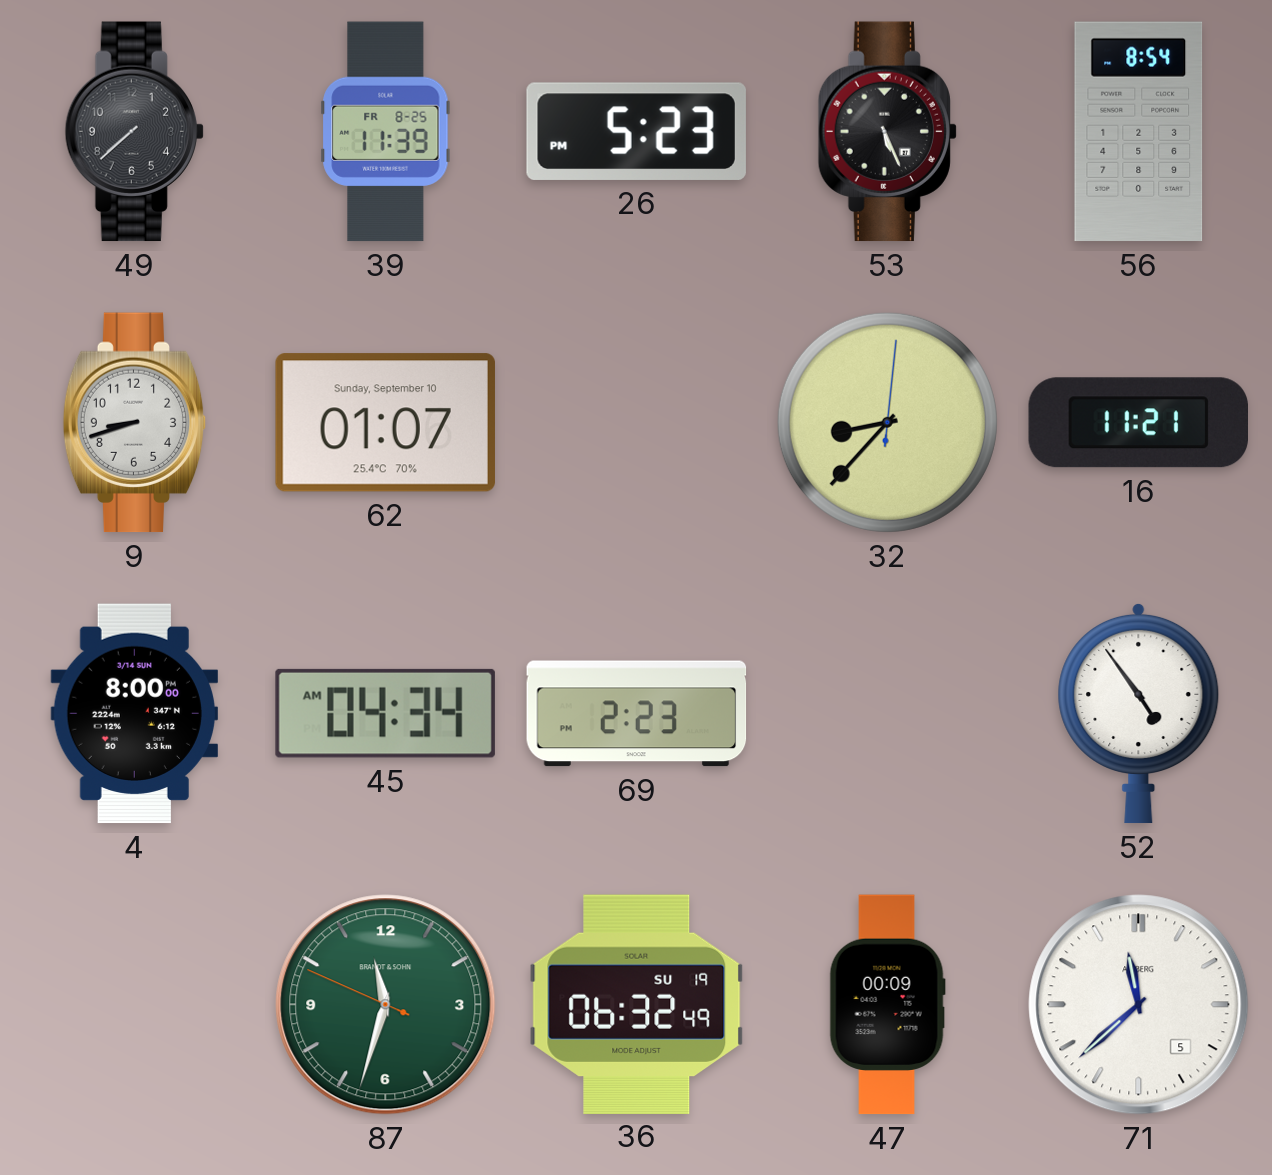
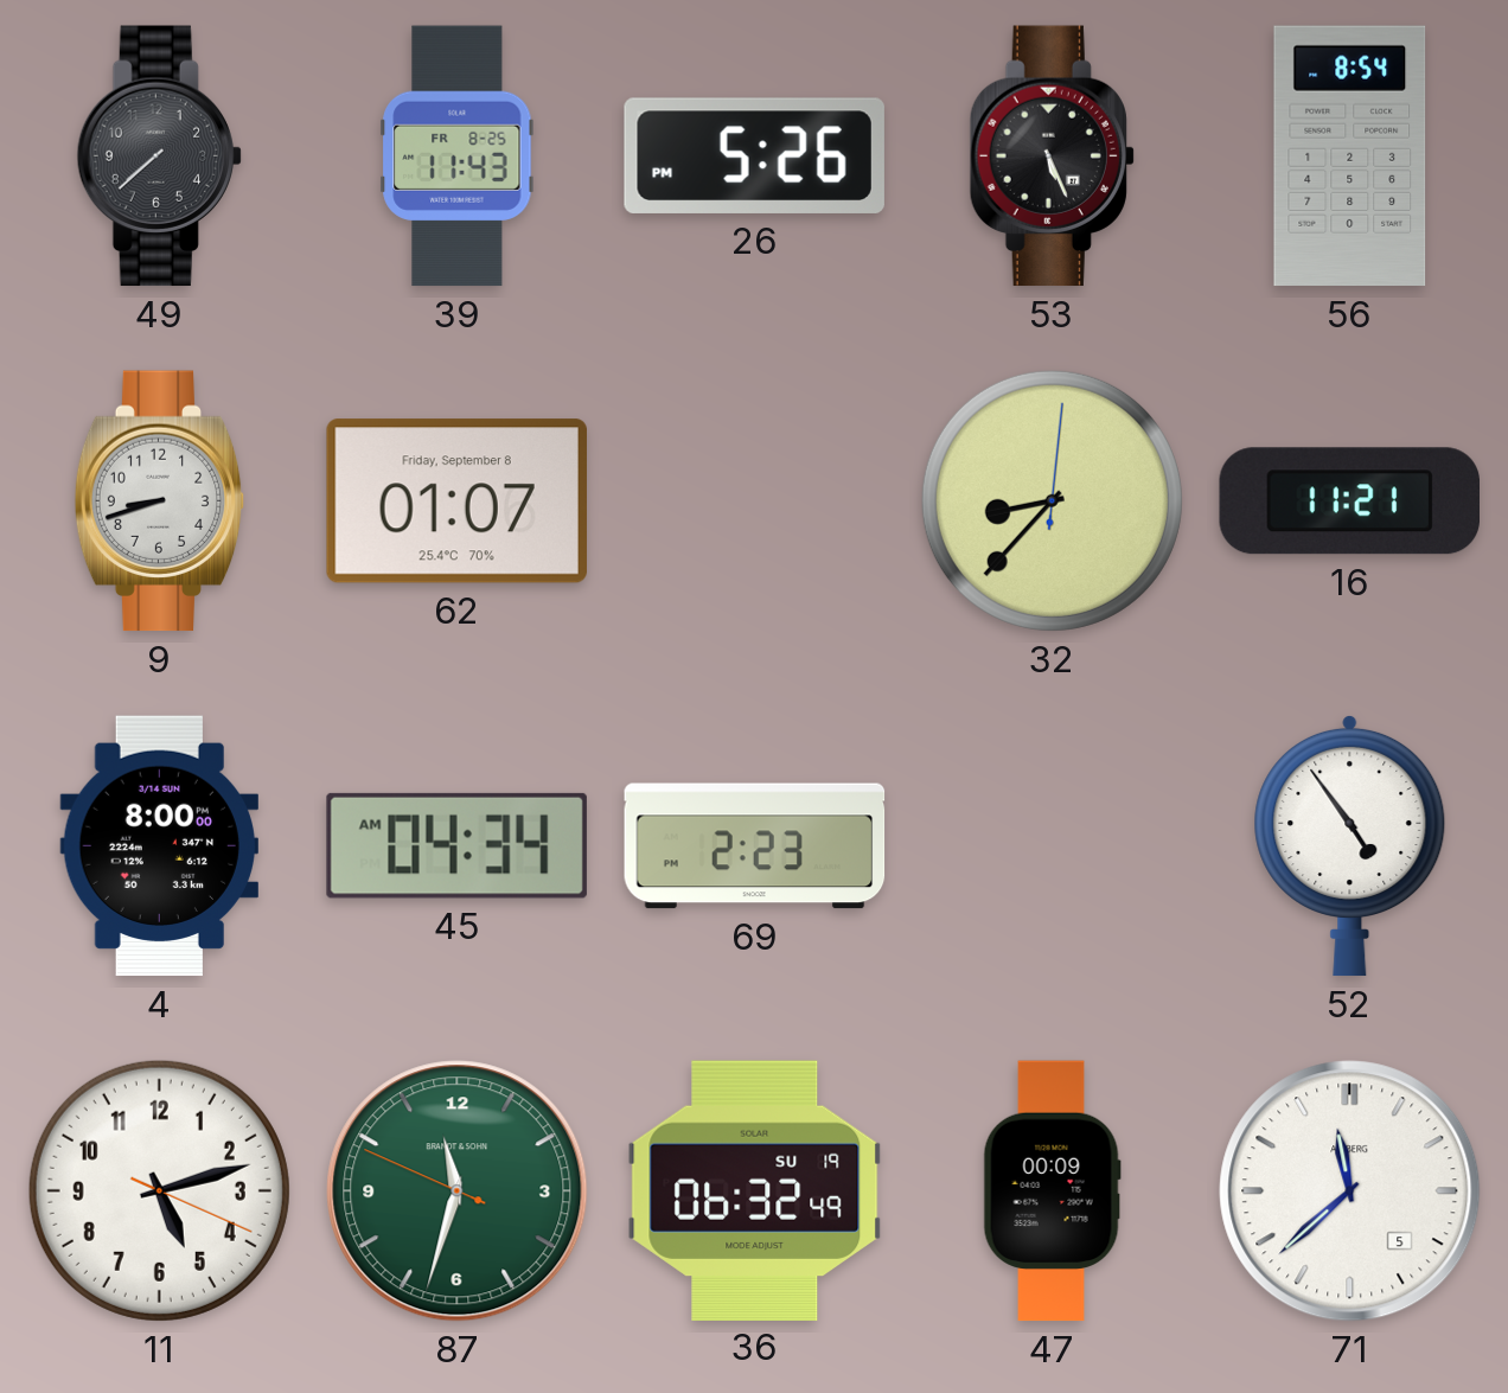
39: 11:39 -> 11:43 (458, 156)
26: 5:23 -> 5:26 (754, 155)
62 date: Sunday, September 10 -> Friday, September 8 (456, 501)
11: none -> 5:12 (159, 1190)
